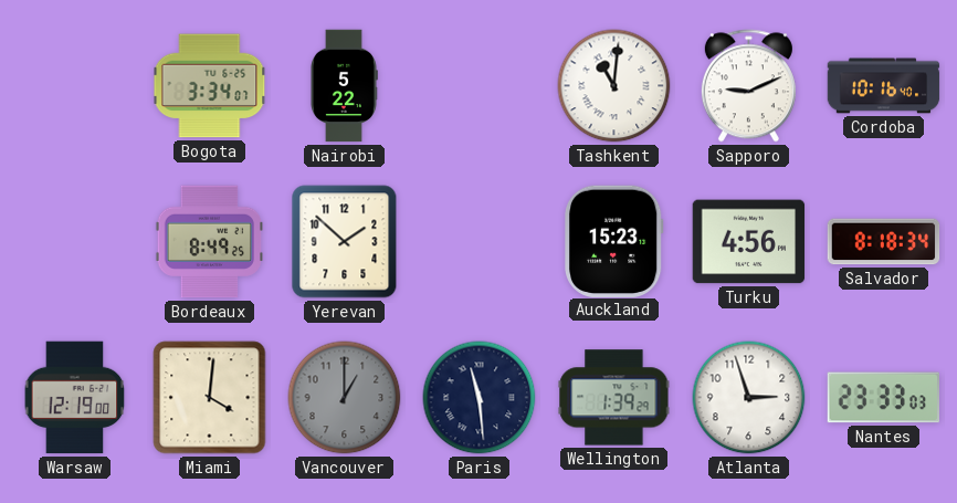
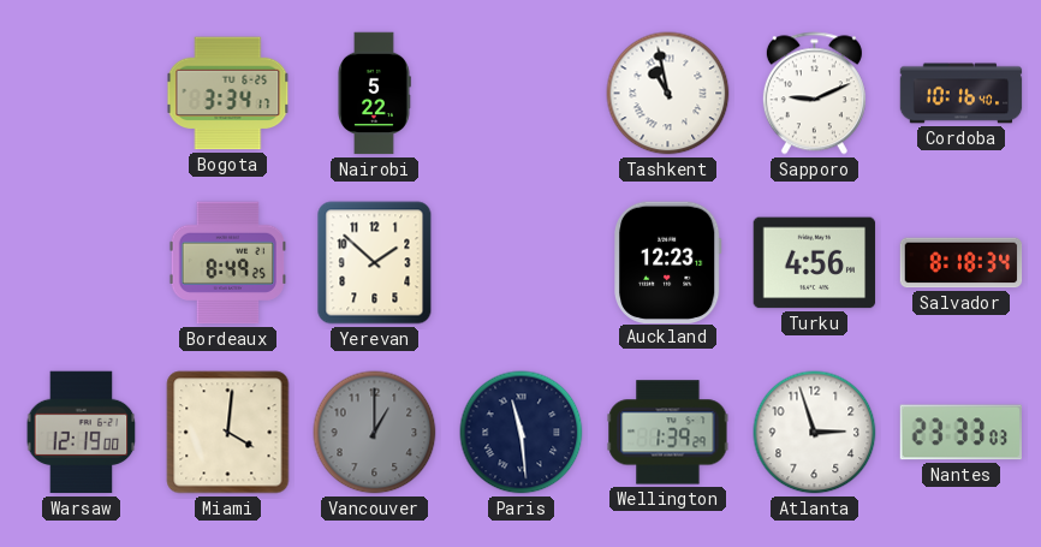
Bogota: 3:34:07 -> 3:34:17 (228, 94)
Tashkent: 11:01 -> 10:58 (668, 94)
Auckland: 15:23 -> 12:23 (667, 262)
